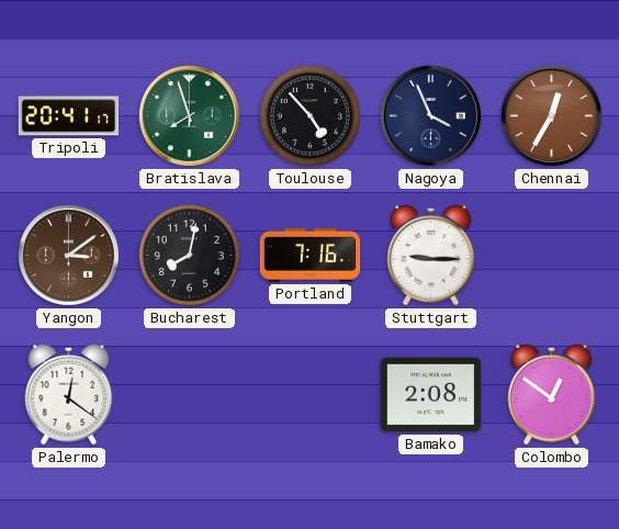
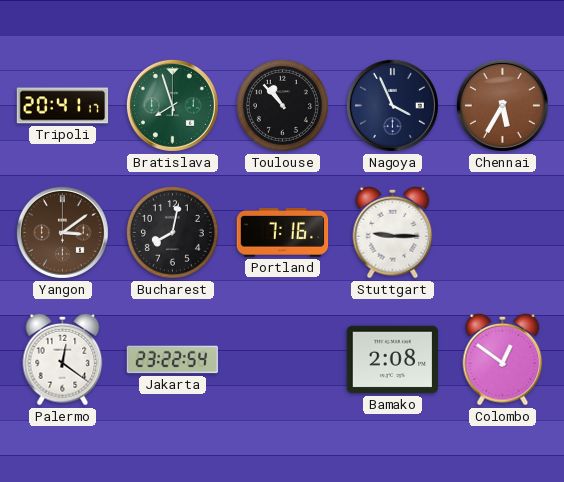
Toulouse: 4:53 -> 10:53 (282, 105)
Chennai: 12:35 -> 5:35 (502, 105)
Jakarta: none -> 23:22 (173, 360)
